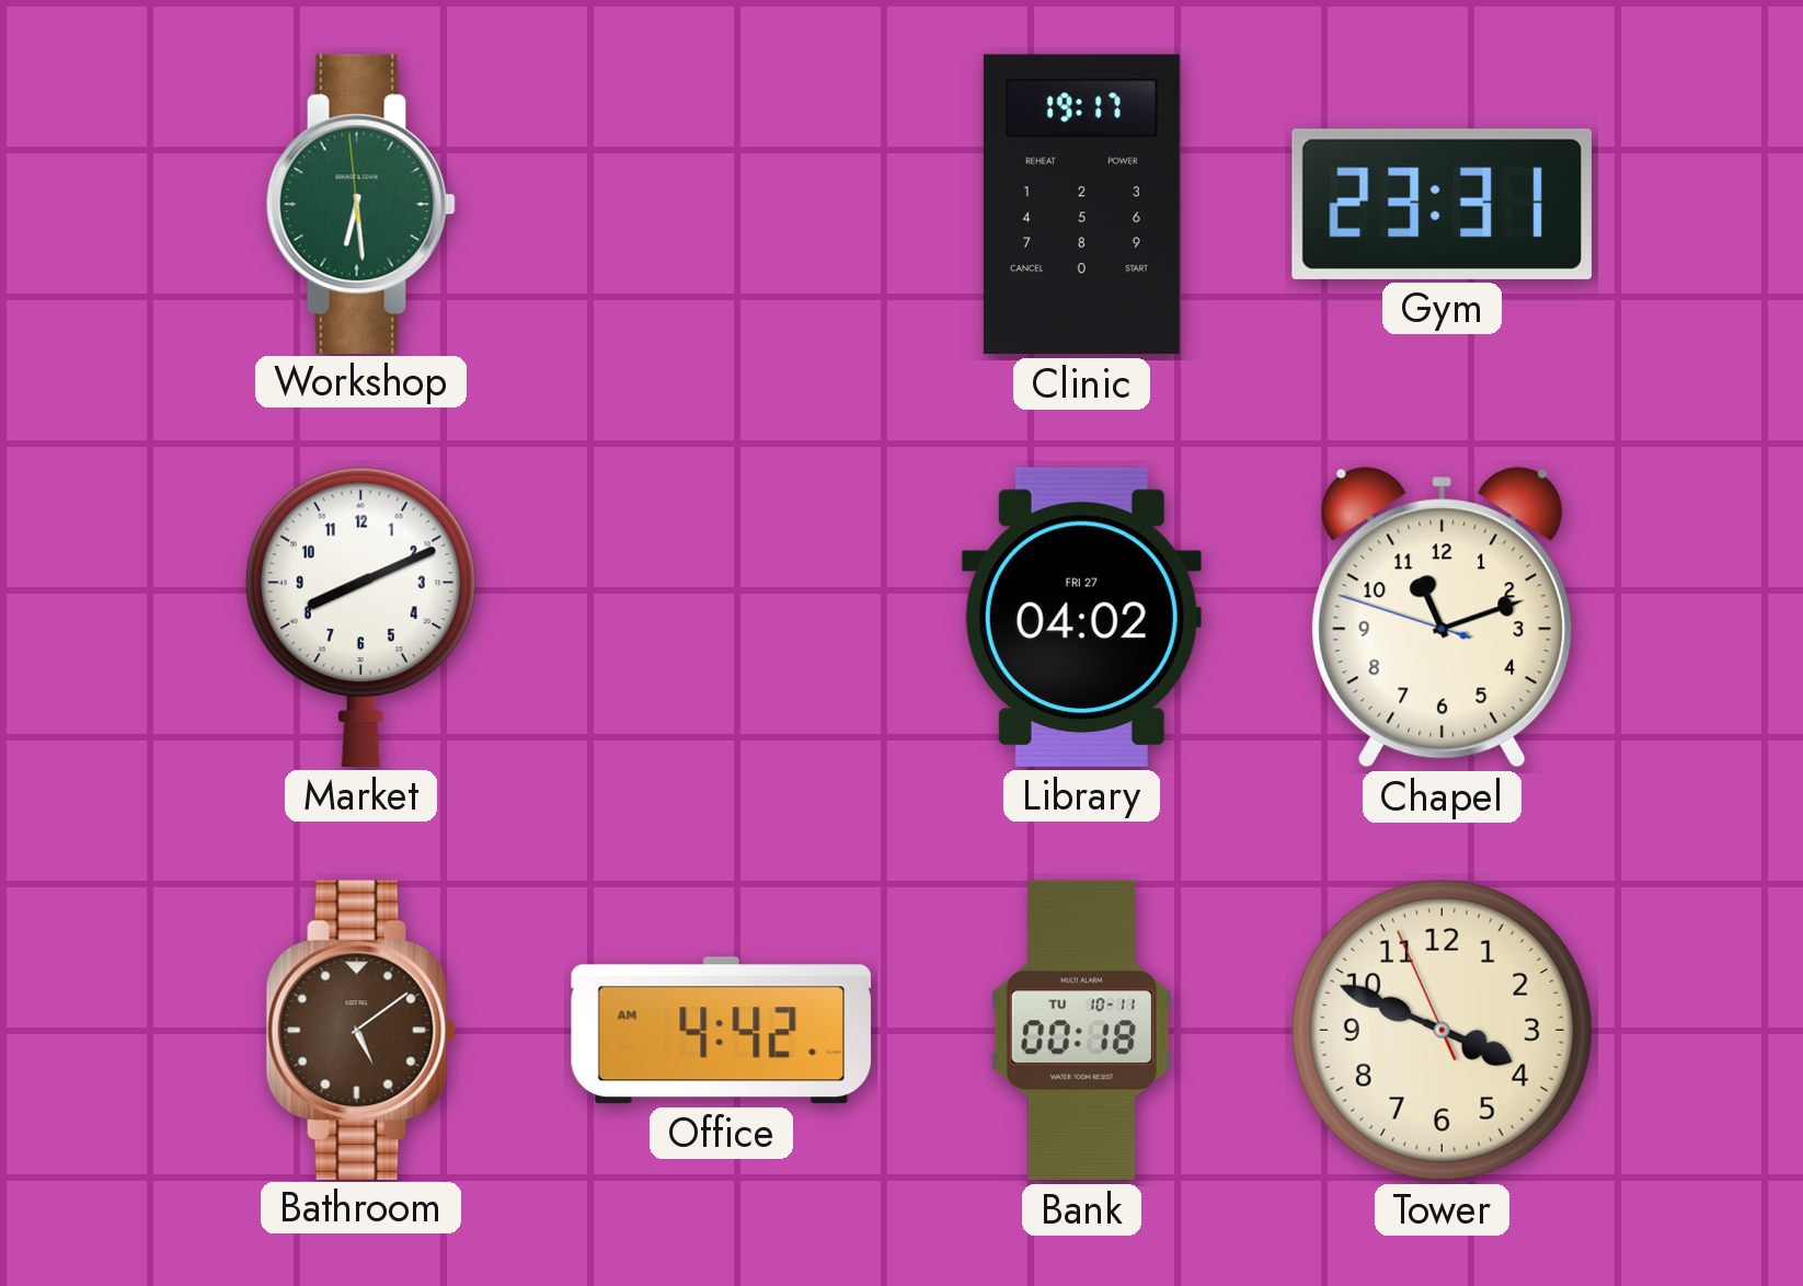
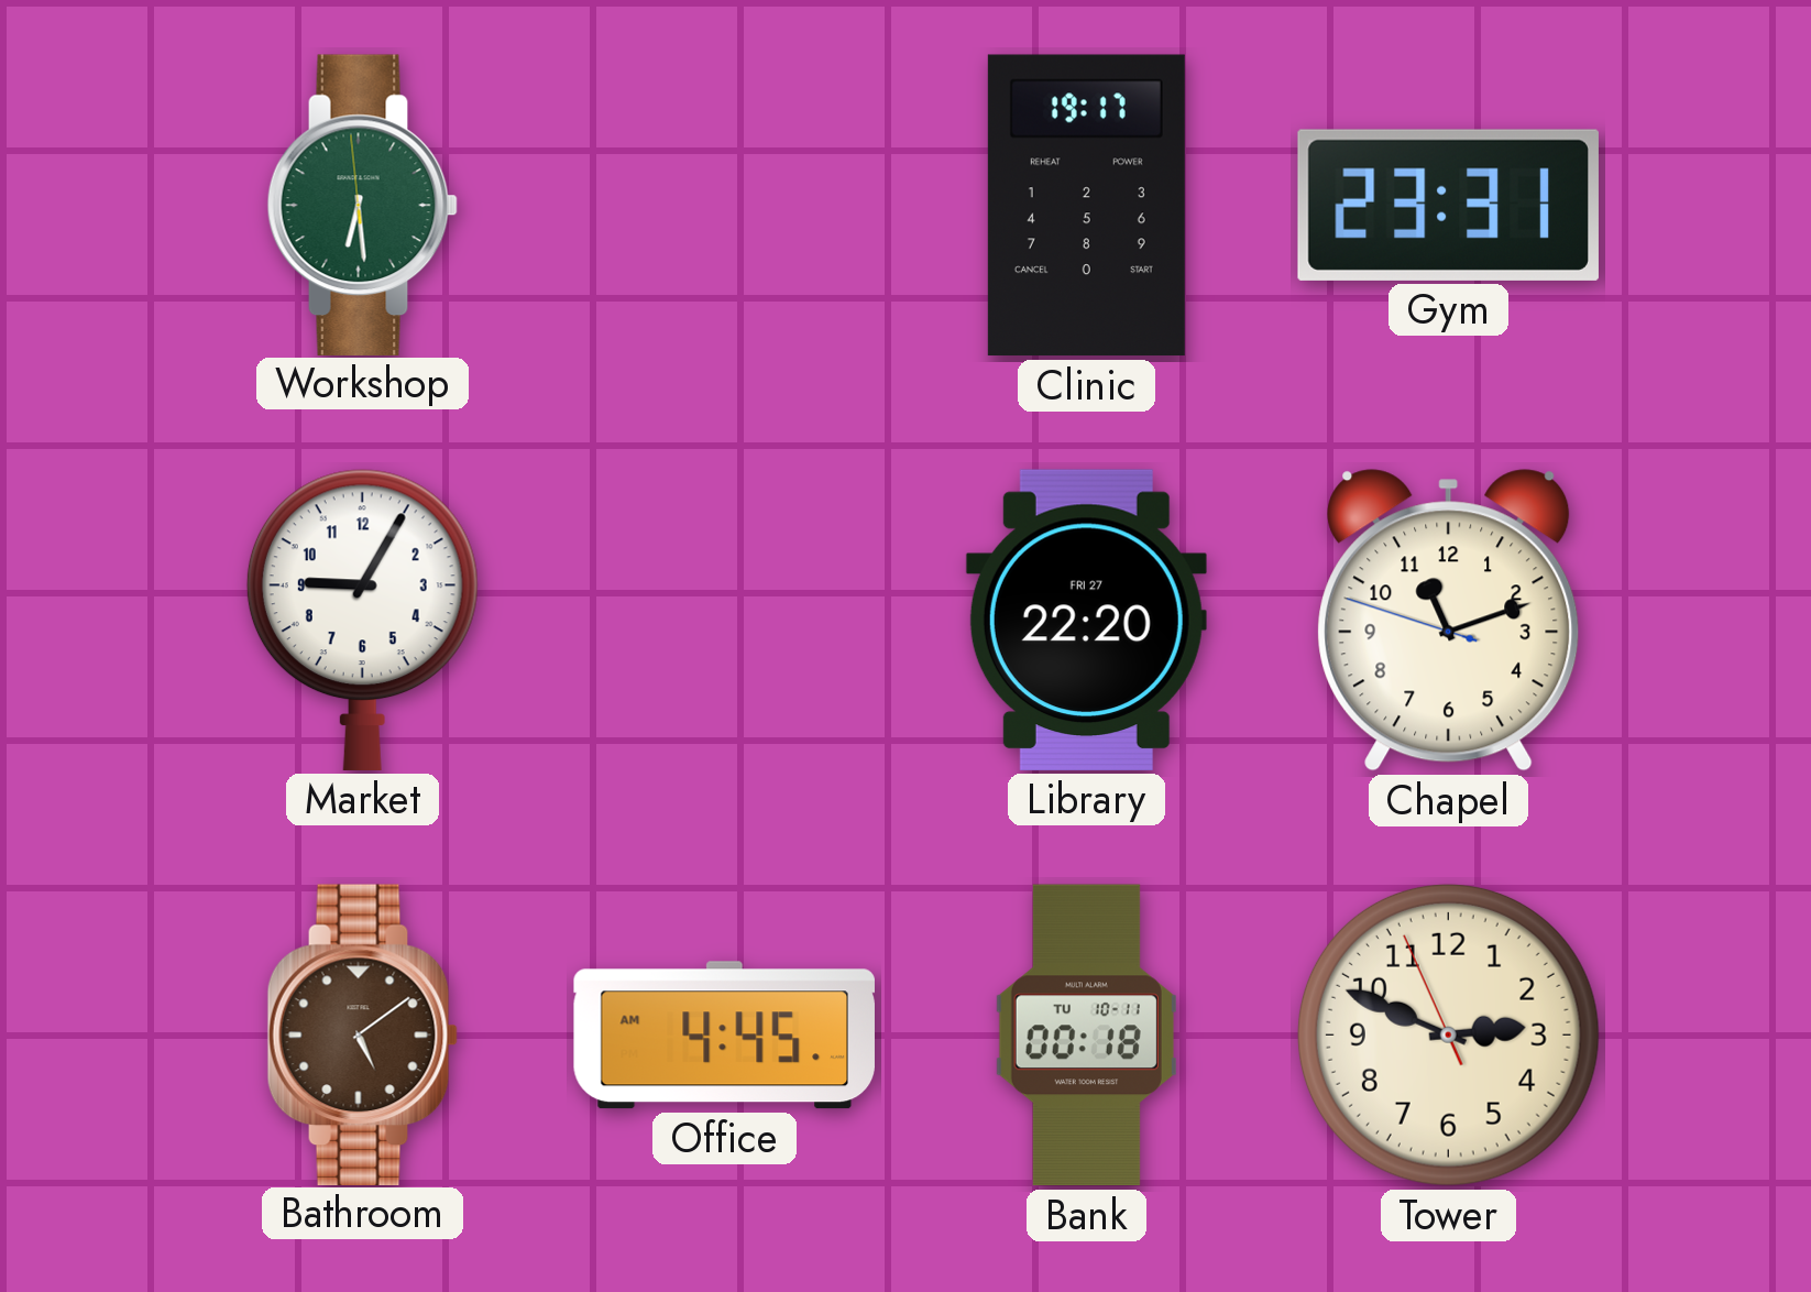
Market: 8:11 -> 9:05 (362, 620)
Library: 04:02 -> 22:20 (1086, 620)
Office: 4:42 -> 4:45 (724, 1036)
Tower: 3:48 -> 2:48 (1448, 1034)
